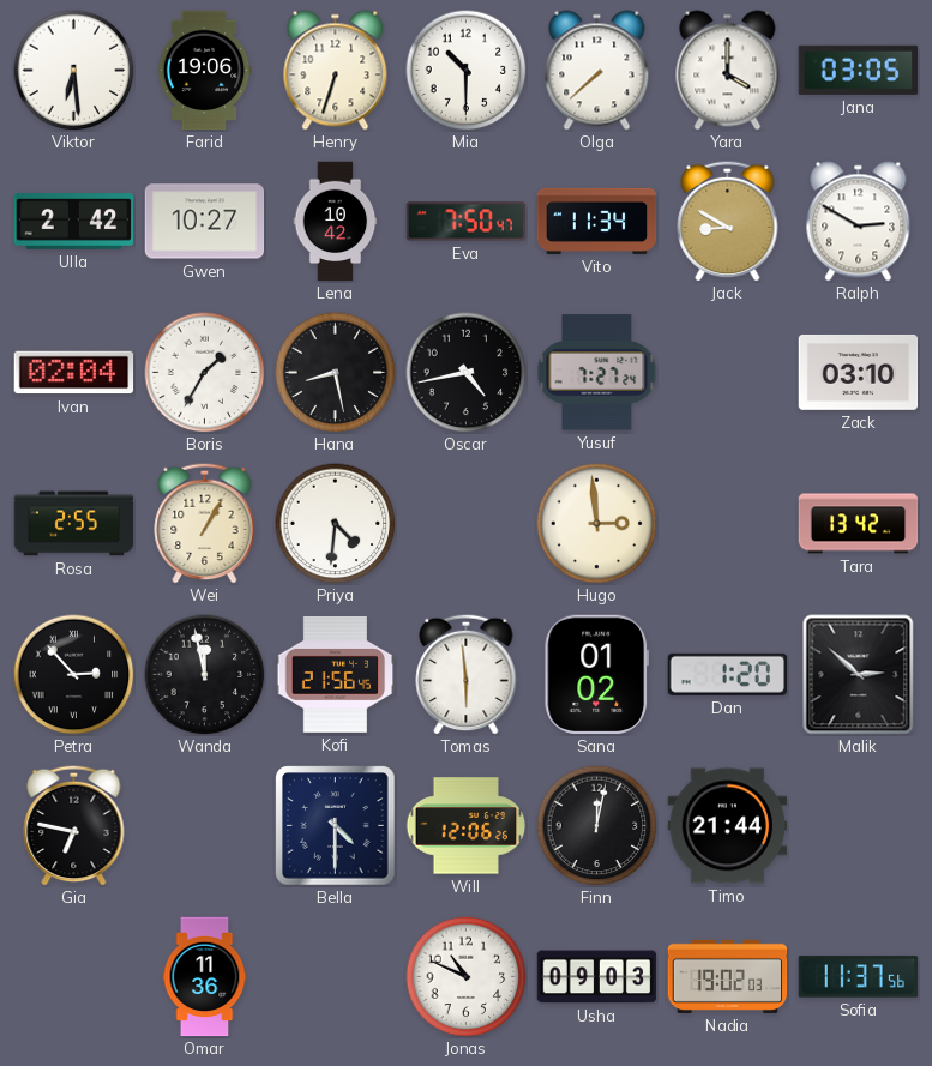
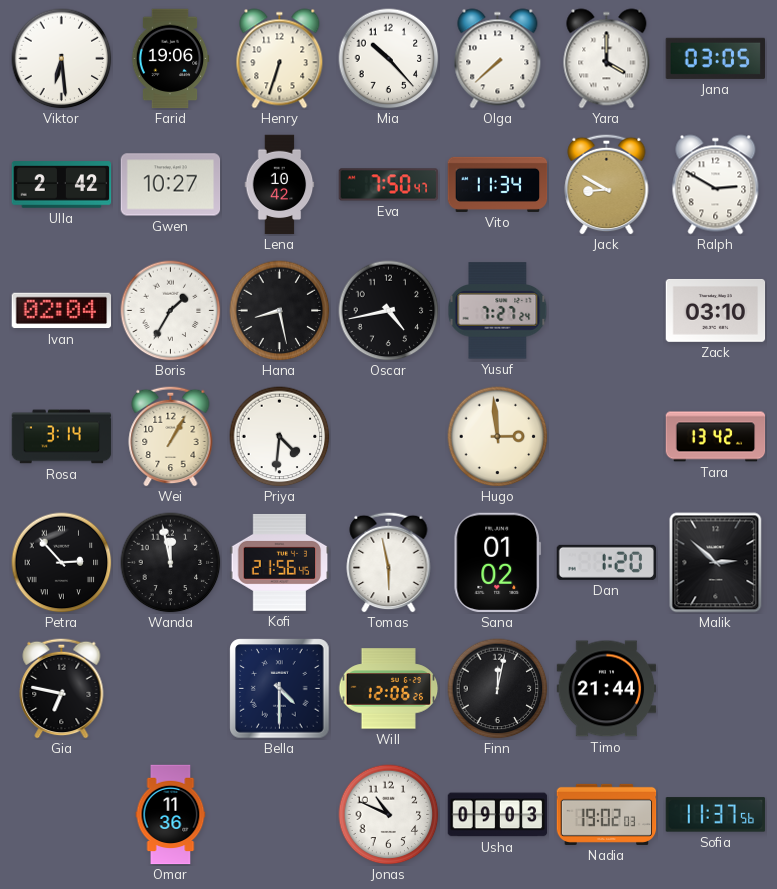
Mia: 10:30 -> 10:23 (389, 59)
Rosa: 2:55 -> 3:14 (62, 437)
Tomas: 5:59 -> 5:58 (389, 562)
